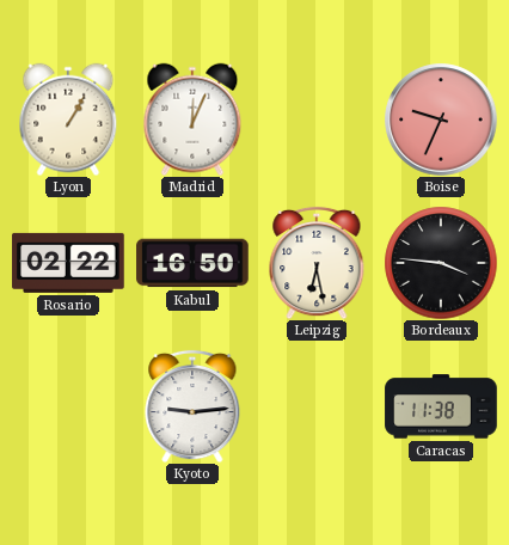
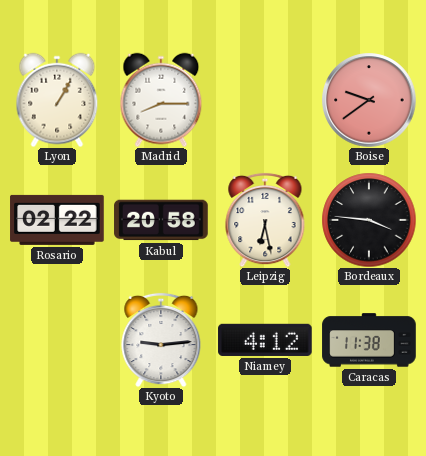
Madrid: 12:04 -> 8:15 (161, 100)
Boise: 9:34 -> 9:39 (369, 100)
Kabul: 16:50 -> 20:58 (161, 220)
Niamey: none -> 4:12 (265, 340)
